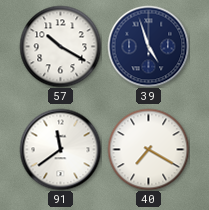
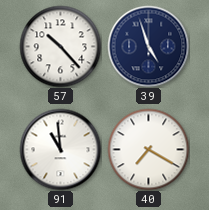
57: 10:20 -> 10:23 (60, 46)
91: 11:39 -> 10:59 (60, 149)
